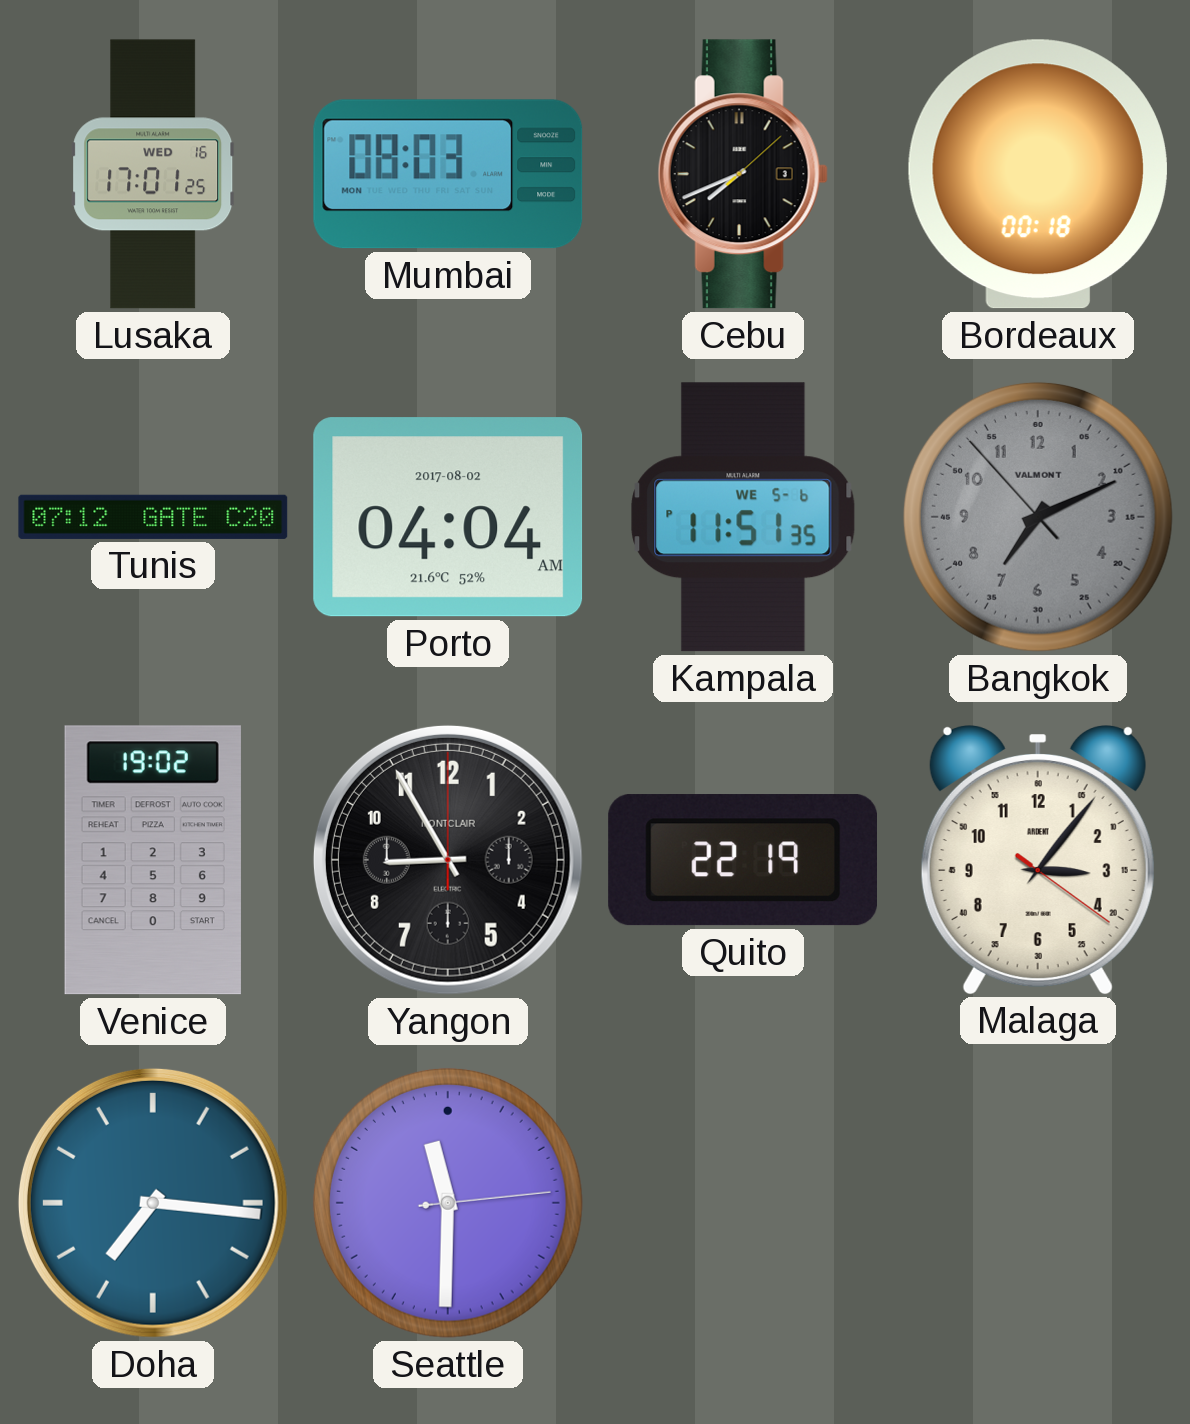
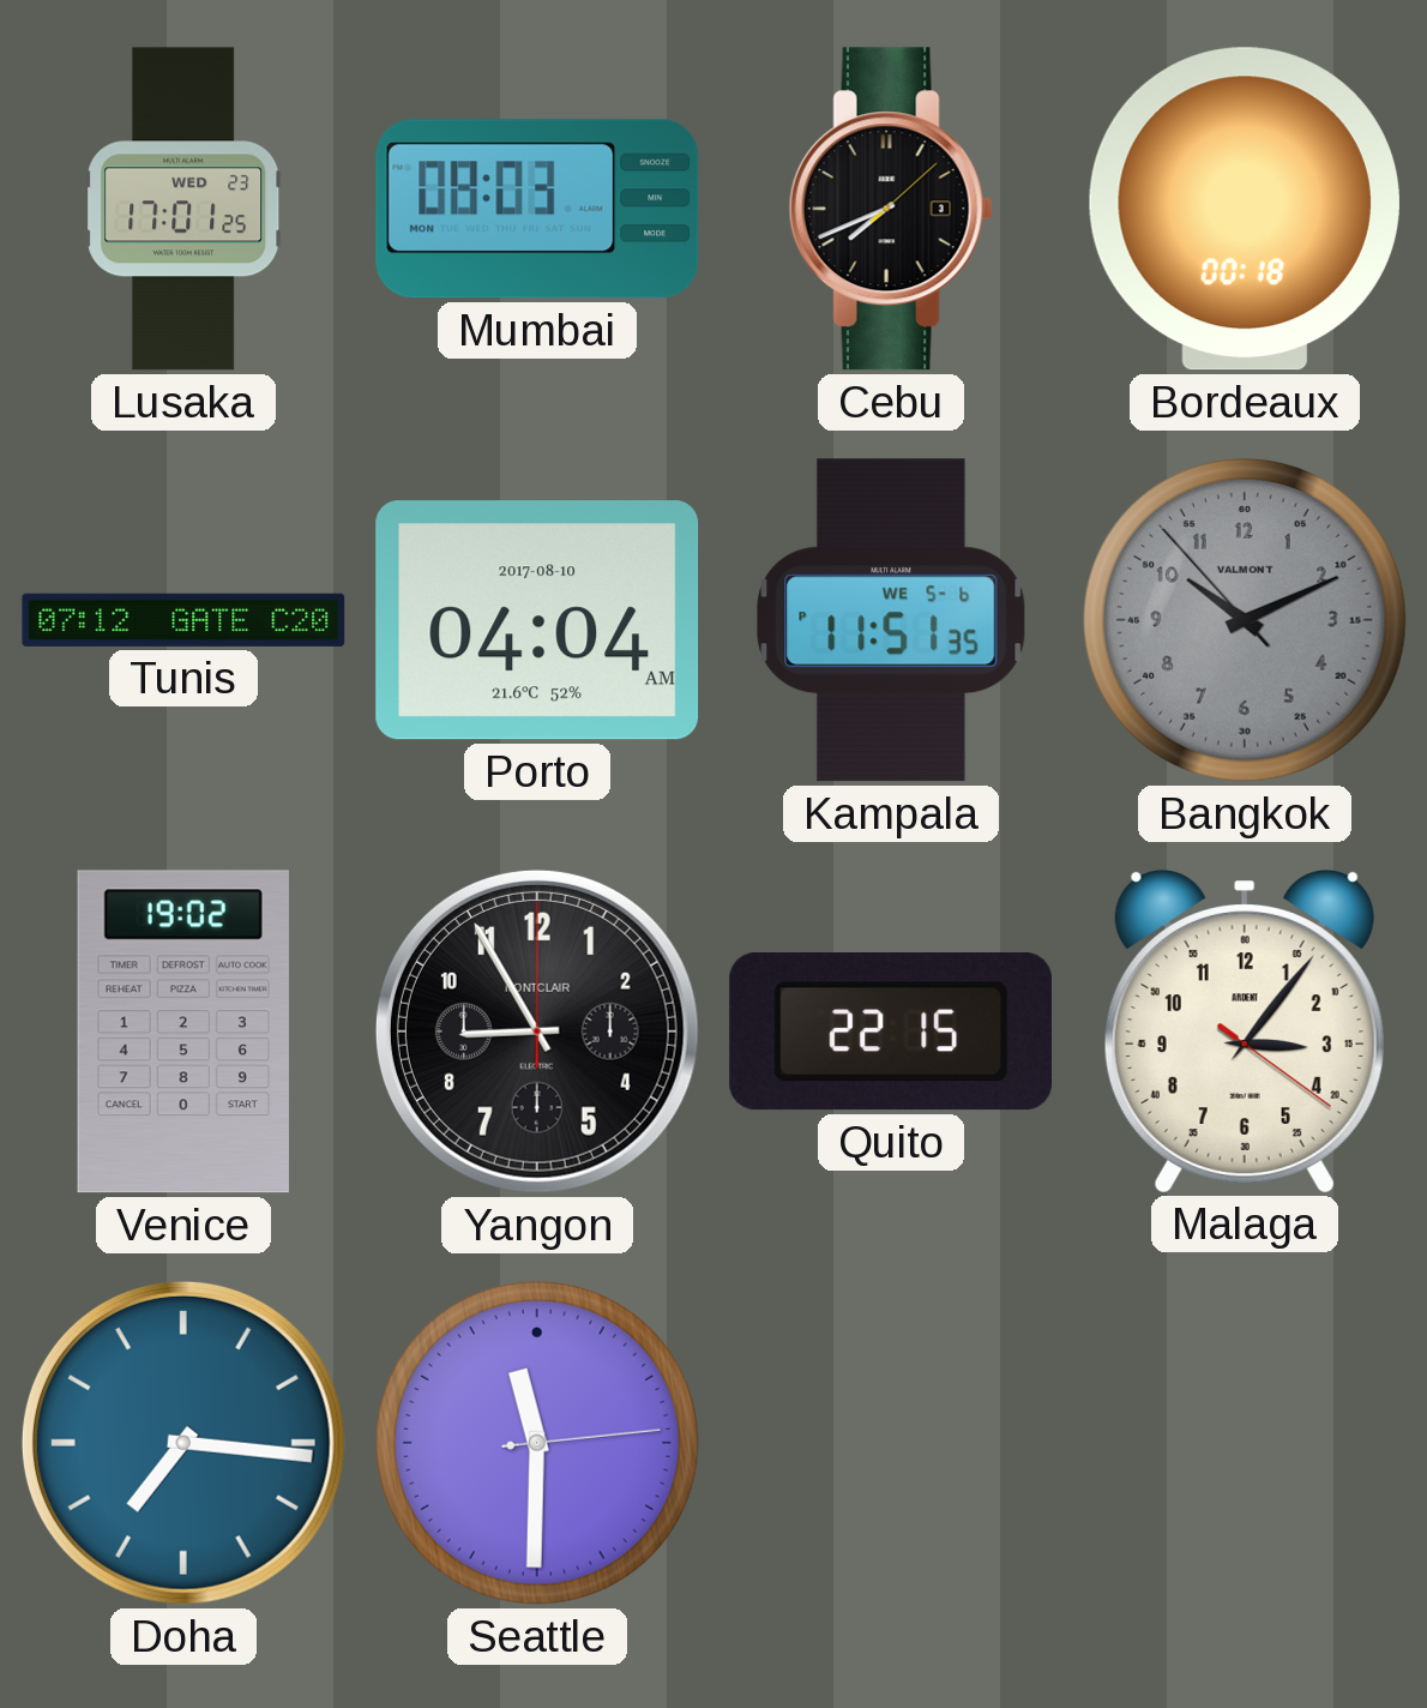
Lusaka date: WED 16 -> WED 23 (183, 209)
Porto date: 2017-08-02 -> 2017-08-10 (537, 620)
Bangkok: 7:10 -> 10:10 (1245, 620)
Quito: 22:19 -> 22:15 (890, 1032)
